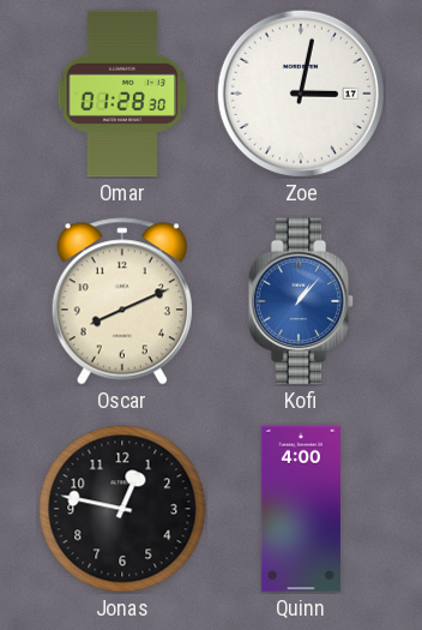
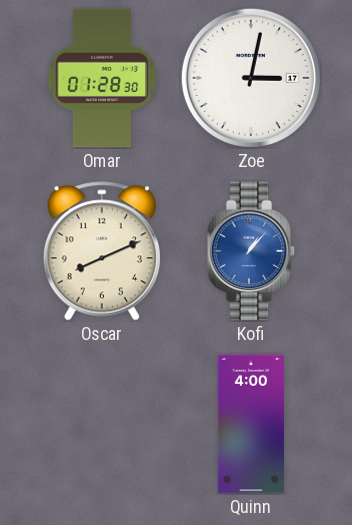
Jonas: 12:47 -> none (122, 509)
